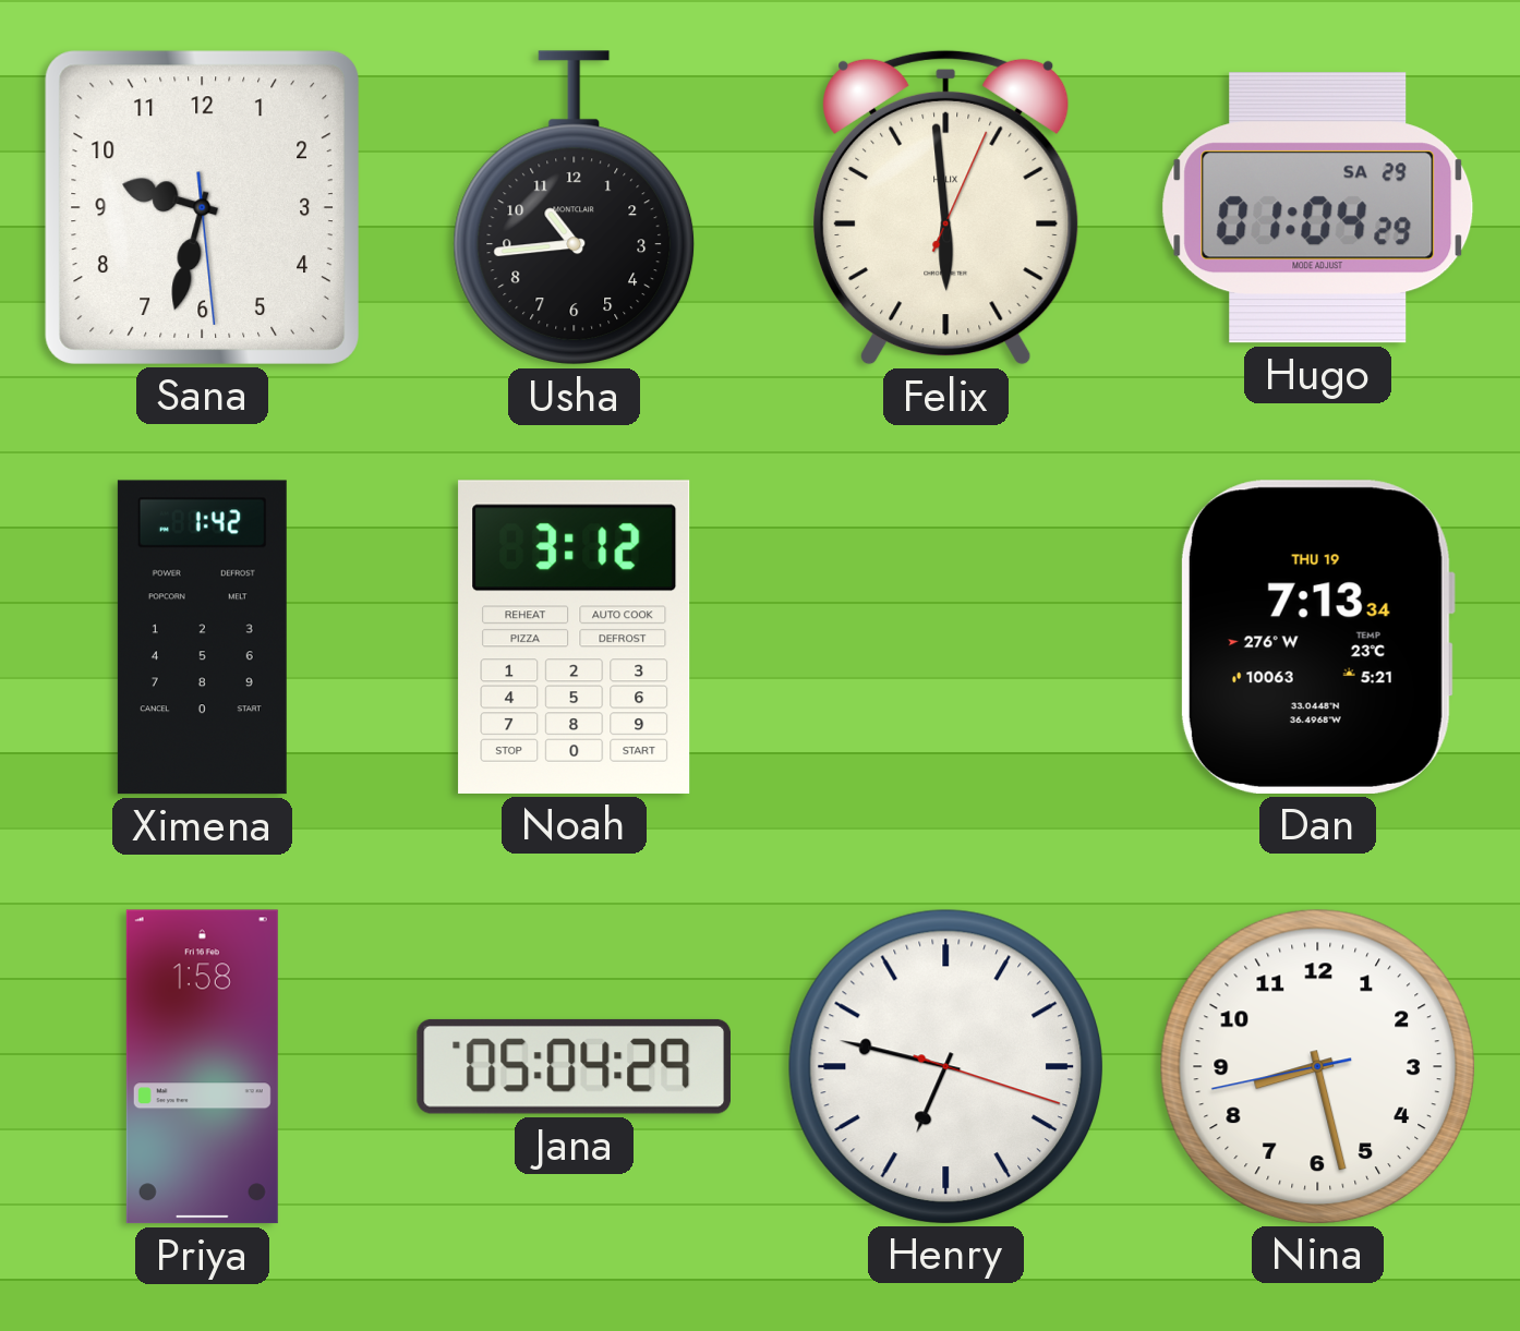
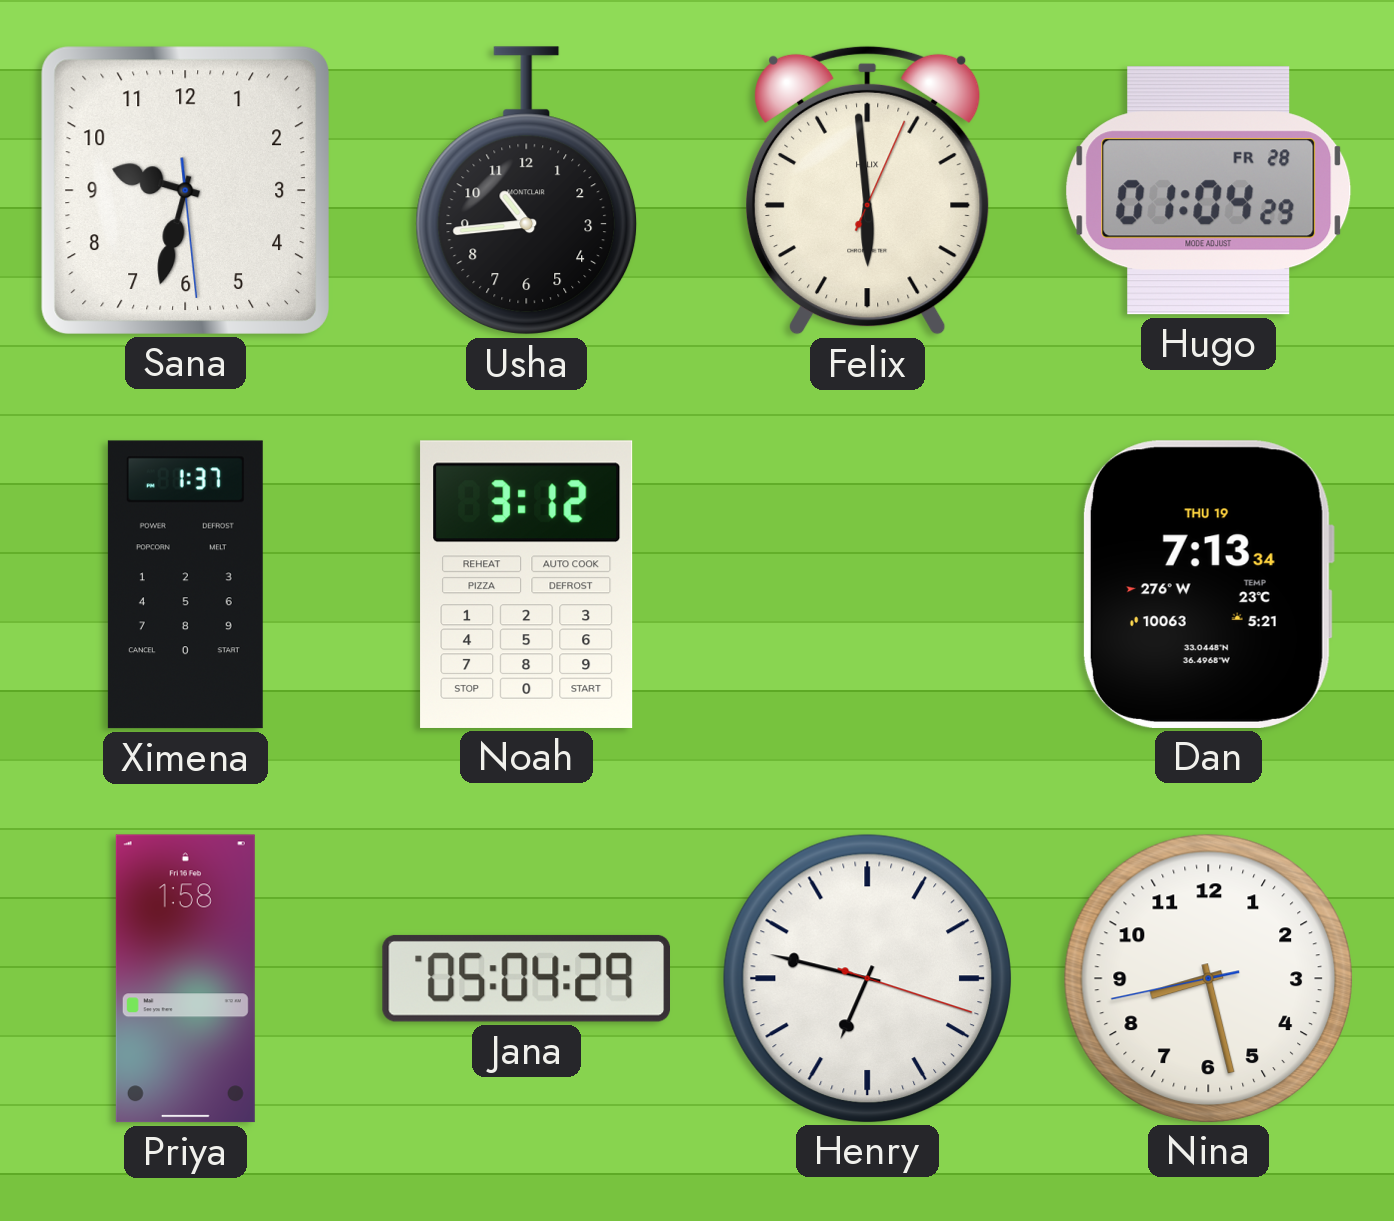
Hugo date: SA 29 -> FR 28 (1209, 191)
Ximena: 1:42 -> 1:37 (185, 585)
